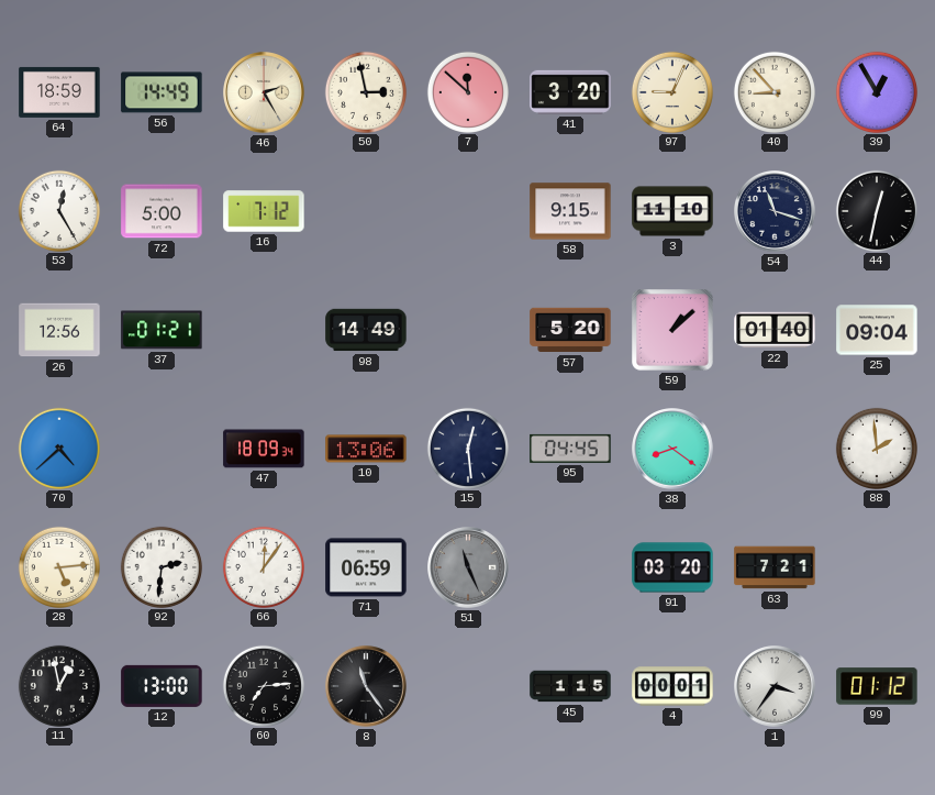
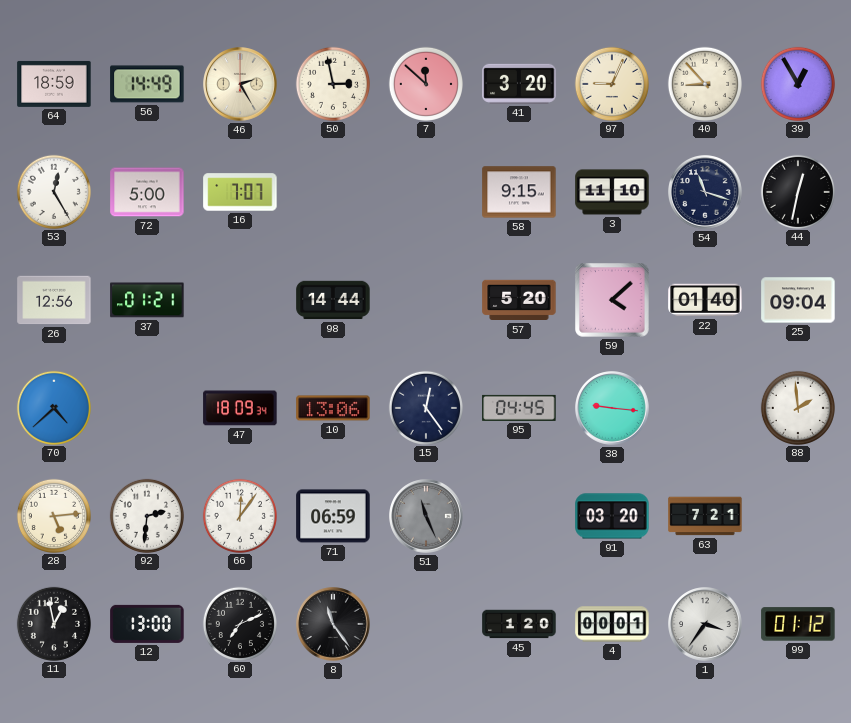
16: 7:12 -> 7:07 (240, 192)
98: 14:49 -> 14:44 (333, 300)
59: 1:08 -> 4:08 (612, 300)
15: 12:29 -> 12:24 (425, 407)
38: 8:21 -> 9:16 (612, 408)
60: 7:14 -> 7:11 (239, 623)
45: 1:15 -> 1:20 (519, 624)
